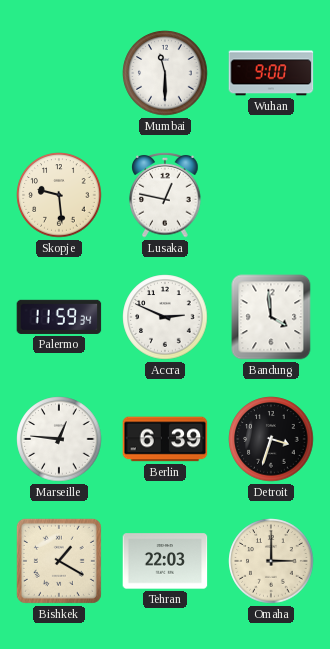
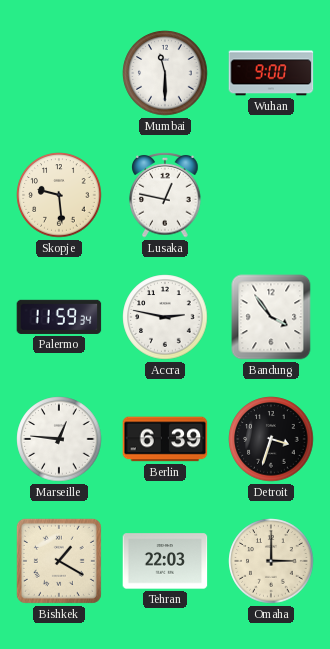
Accra: 2:49 -> 2:47 (165, 317)
Bandung: 3:59 -> 3:54 (271, 317)
